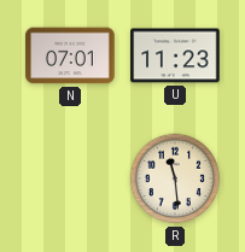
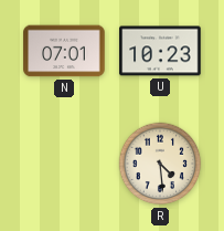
U: 11:23 -> 10:23 (160, 51)
R: 11:29 -> 4:29 (160, 164)
